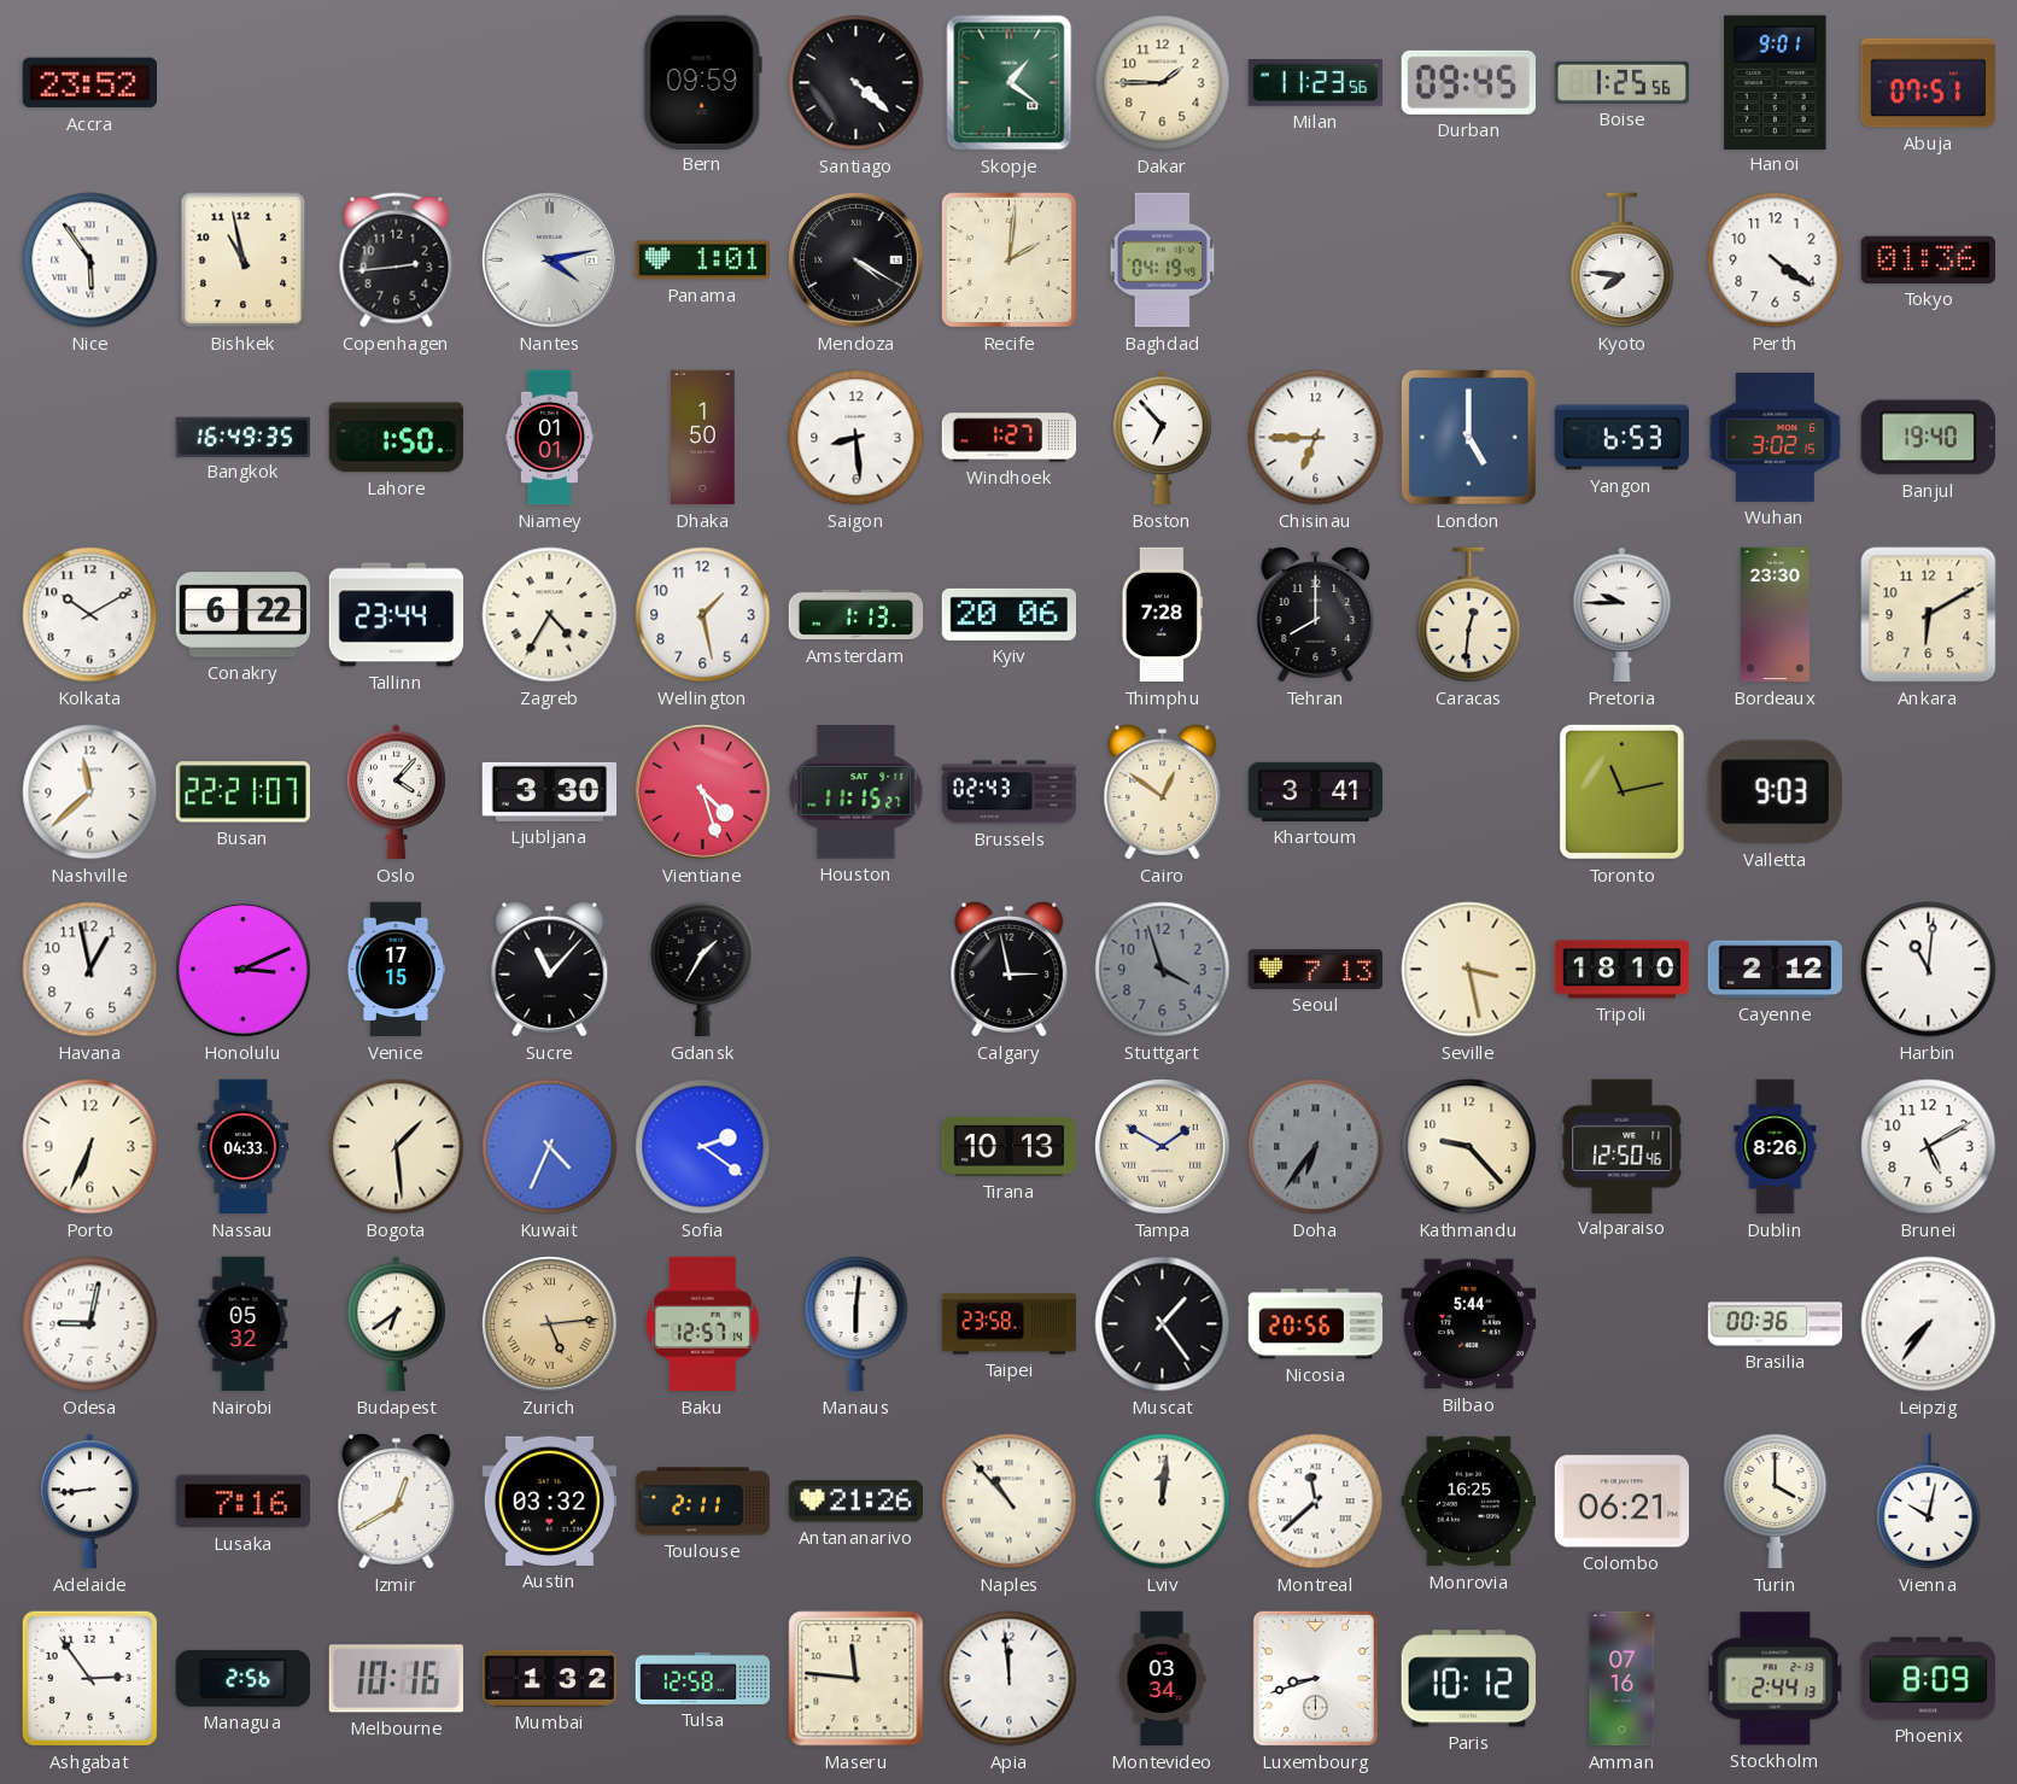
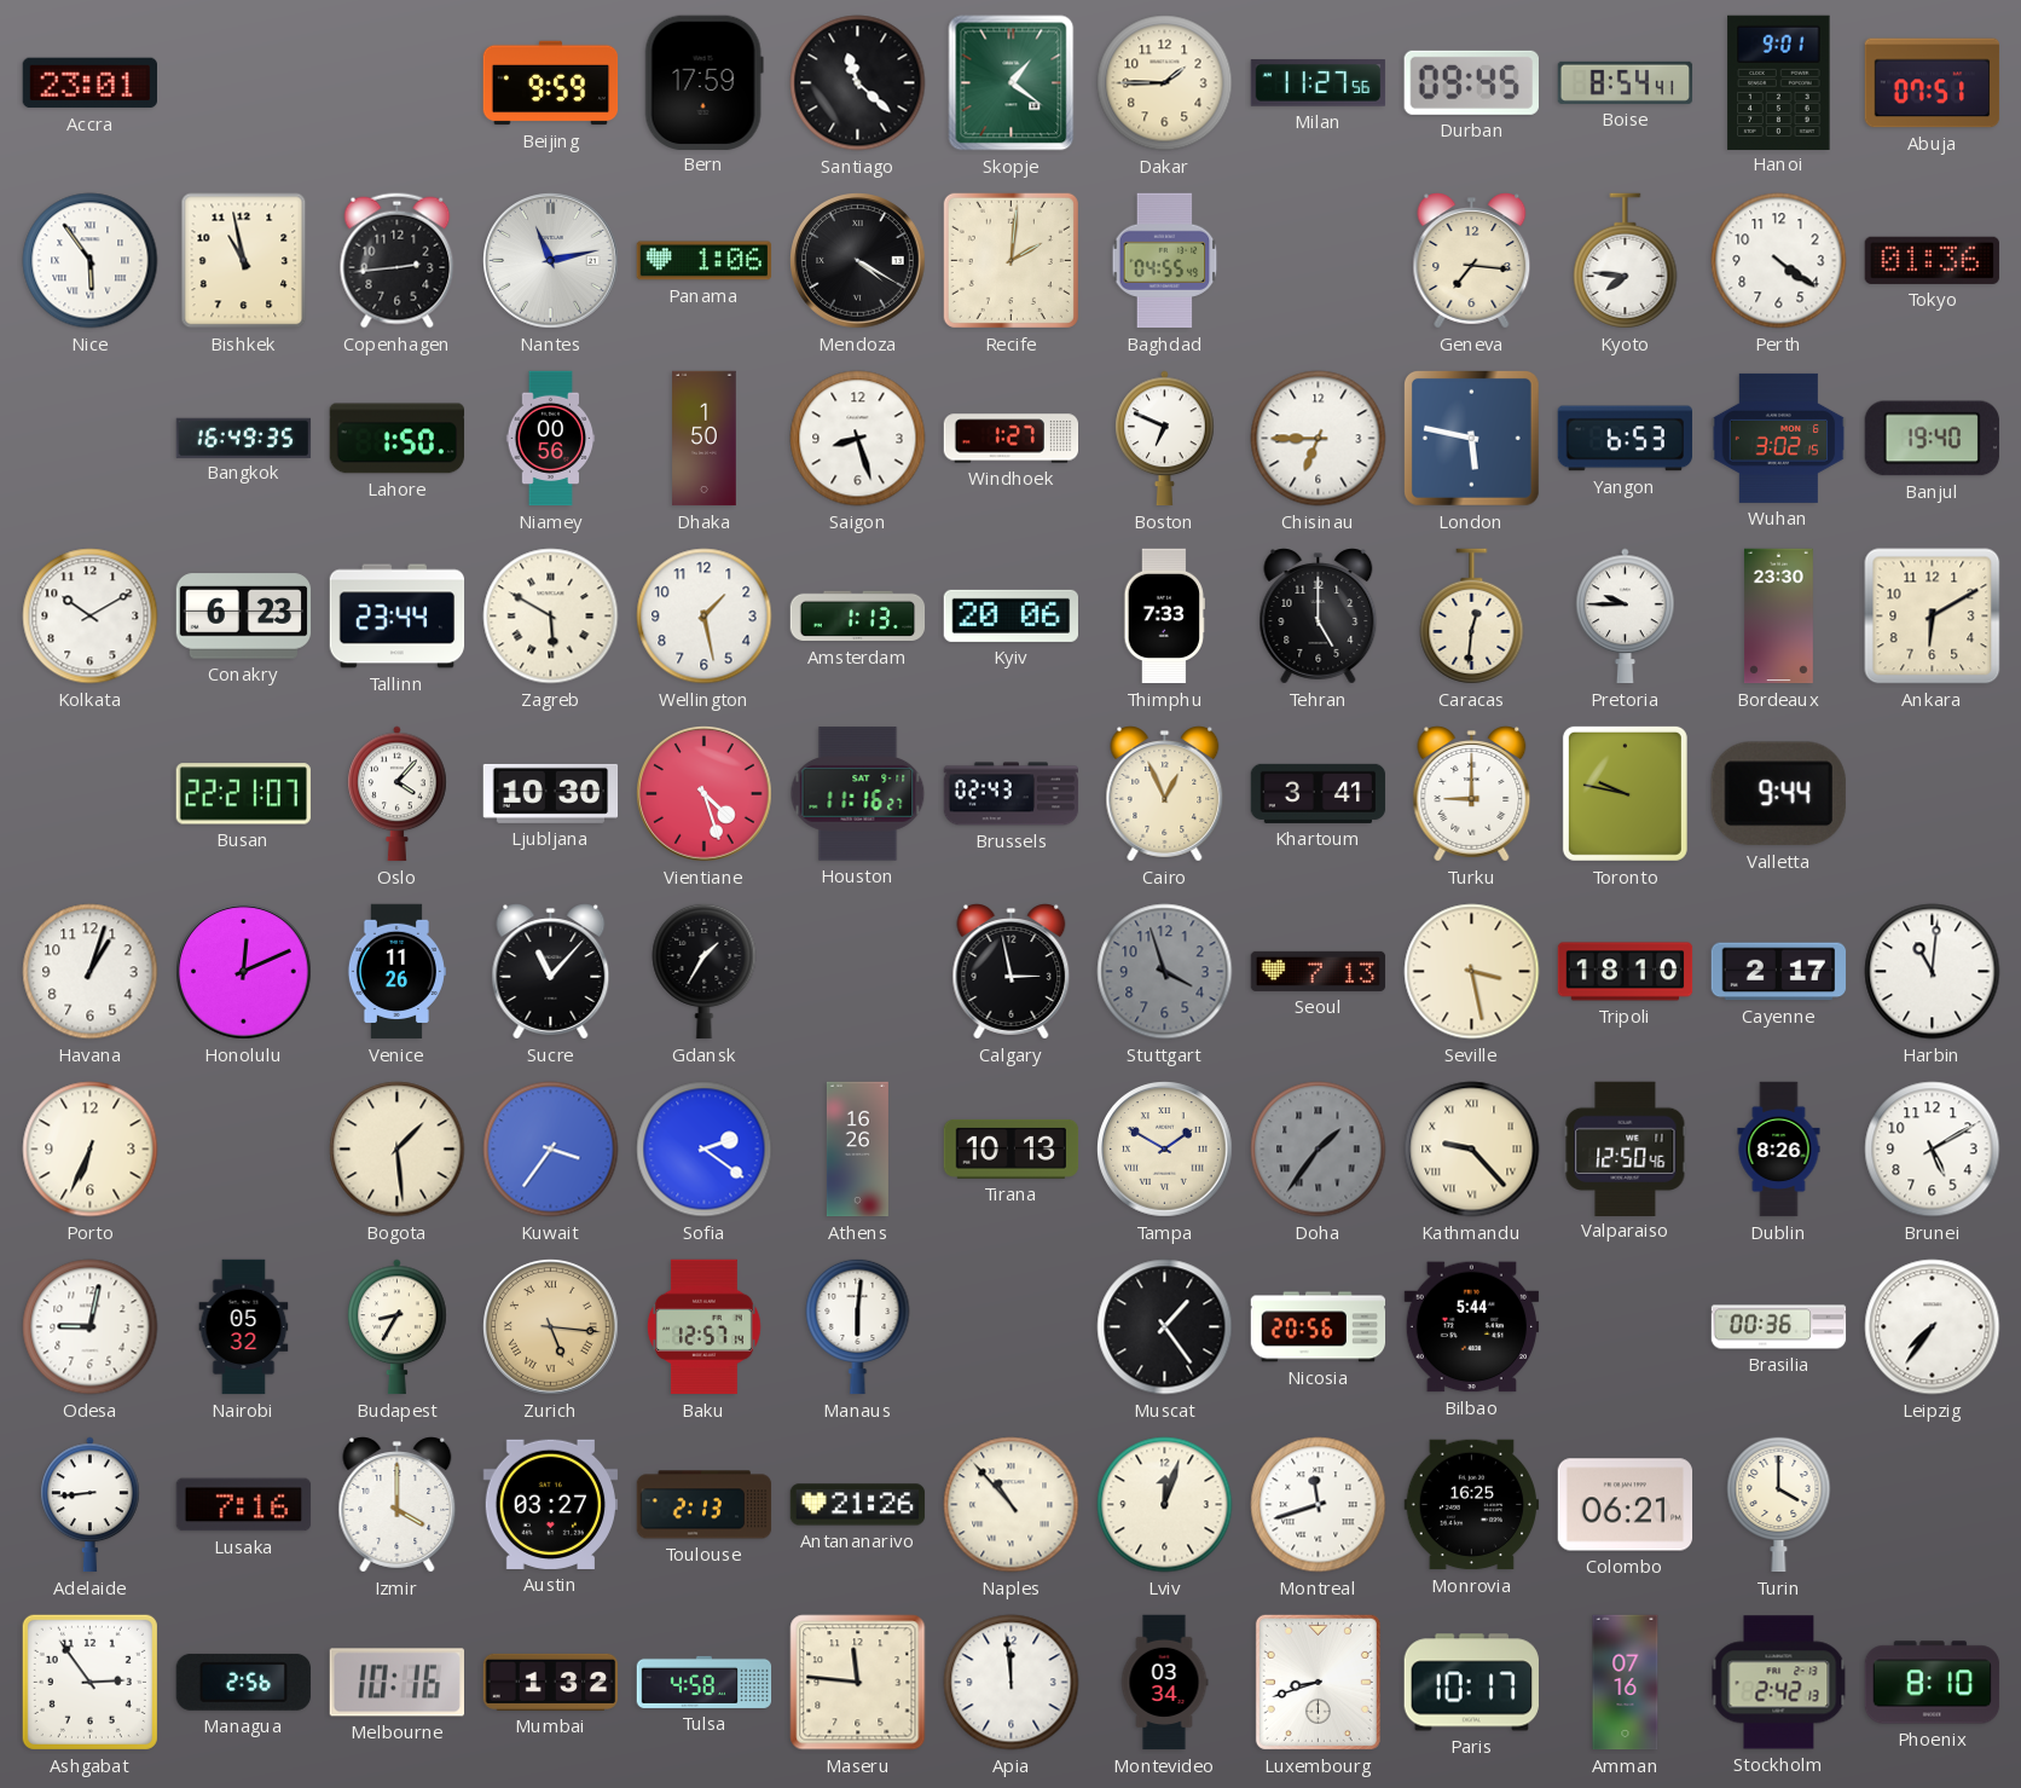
Accra: 23:52 -> 23:01 (89, 83)
Beijing: none -> 9:59 (551, 83)
Bern: 09:59 -> 17:59 (703, 82)
Santiago: 4:22 -> 11:22 (858, 83)
Milan: 11:23 -> 11:27 (1319, 83)
Boise: 1:25 -> 8:54 (1626, 82)
Nantes: 4:13 -> 11:13 (551, 261)
Panama: 1:01 -> 1:06 (705, 261)
Baghdad: 04:19 -> 04:55 (1165, 261)
Geneva: none -> 7:16 (1472, 261)
Niamey: 01:01 -> 00:56 (551, 439)
Saigon: 8:29 -> 8:27 (858, 439)
Boston: 6:53 -> 6:49 (1165, 439)
London: 5:00 -> 5:47 (1471, 438)
Conakry: 6:22 -> 6:23 (244, 617)
Zagreb: 4:35 -> 5:50 (551, 617)
Thimphu: 7:28 -> 7:33 (1164, 617)
Tehran: 8:00 -> 5:00 (1319, 617)
Nashville: 11:38 -> none (90, 792)
Ljubljana: 3:30 -> 10:30 (551, 793)
Houston: 11:15 -> 11:16 (858, 794)
Cairo: 12:51 -> 12:56 (1165, 794)
Turku: none -> 9:00 (1472, 794)
Toronto: 11:13 -> 9:47 (1625, 793)
Valletta: 9:03 -> 9:44 (1778, 794)
Havana: 12:58 -> 1:03 (91, 972)
Honolulu: 3:11 -> 12:11 (244, 972)
Venice: 17:15 -> 11:26 (396, 972)
Cayenne: 2:12 -> 2:17 (1779, 972)
Nassau: 04:33 -> none (244, 1147)
Kuwait: 4:34 -> 3:36 (551, 1150)
Athens: none -> 16:26 (857, 1150)
Doha: 6:36 -> 1:36 (1319, 1150)
Kathmandu numerals: Arabic -> Roman (1472, 1150)
Budapest: 6:39 -> 8:35 (398, 1327)
Zurich: 5:14 -> 5:16 (551, 1327)
Taipei: 23:58 -> none (1010, 1324)
Izmir: 12:40 -> 4:00 (398, 1505)
Austin: 03:32 -> 03:27 (551, 1504)
Toulouse: 2:11 -> 2:13 (705, 1505)
Lviv: 12:01 -> 12:03 (1165, 1505)
Montreal: 11:38 -> 11:42 (1319, 1505)
Vienna: 10:02 -> none (1929, 1502)
Tulsa: 12:58 -> 4:58 (705, 1682)
Paris: 10:12 -> 10:17 (1471, 1683)
Stockholm: 2:44 -> 2:42 (1779, 1683)
Phoenix: 8:09 -> 8:10 (1933, 1683)
